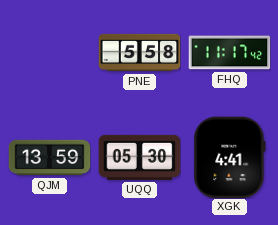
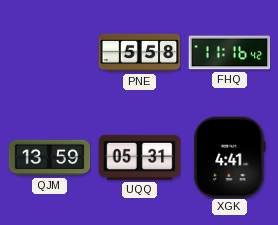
FHQ: 11:17 -> 11:16 (229, 53)
UQQ: 05:30 -> 05:31 (139, 157)
